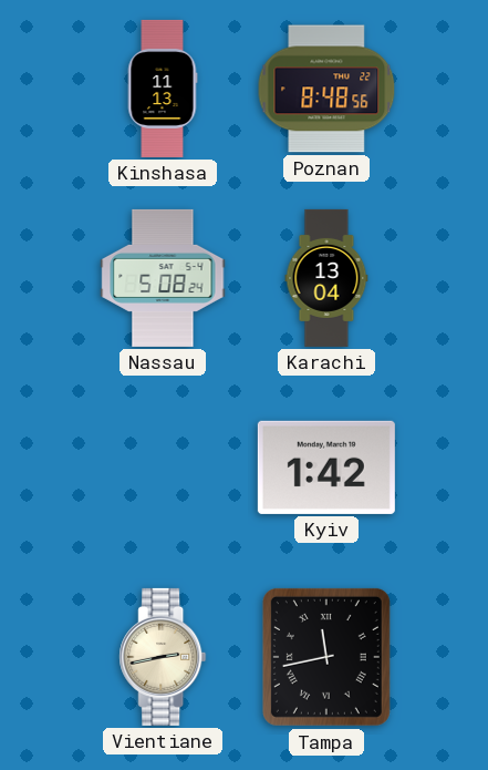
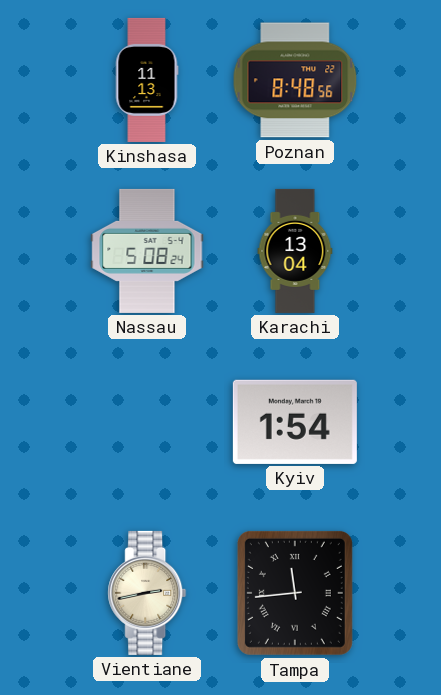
Kyiv: 1:42 -> 1:54 (295, 422)
Tampa: 11:43 -> 11:44 (295, 593)
